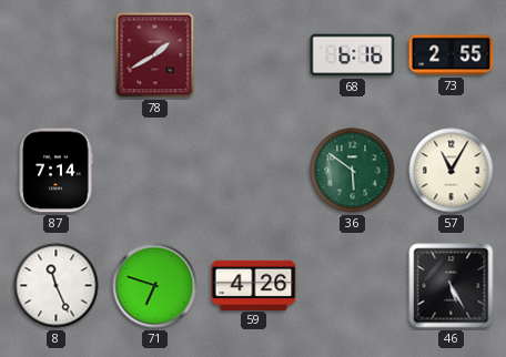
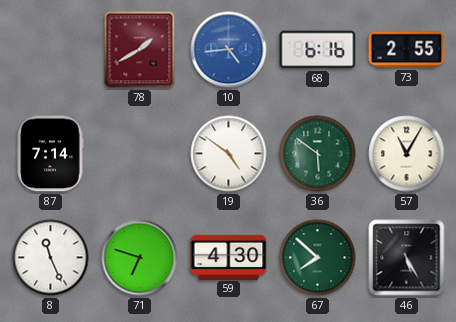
10: none -> 4:44 (229, 50)
19: none -> 4:51 (229, 154)
59: 4:26 -> 4:30 (229, 257)
67: none -> 7:52 (318, 258)
